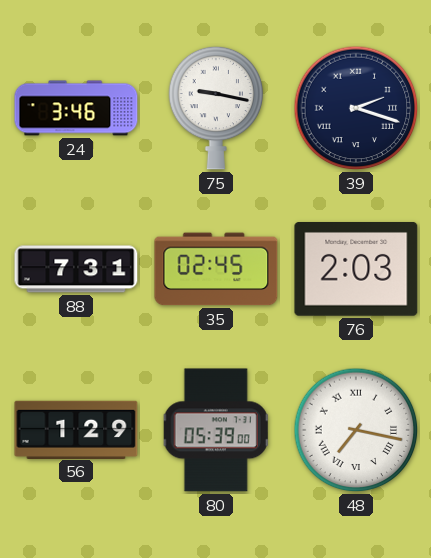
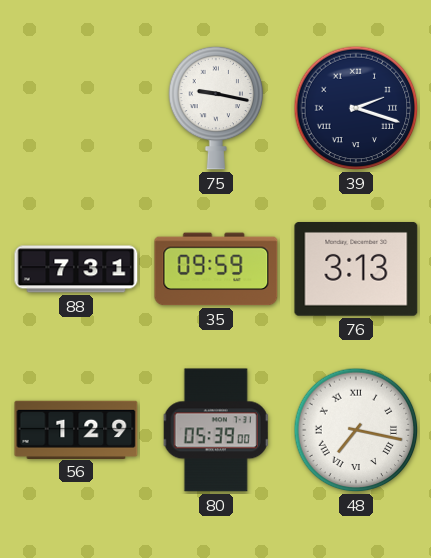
24: 3:46 -> none (76, 108)
35: 02:45 -> 09:59 (216, 269)
76: 2:03 -> 3:13 (356, 270)
